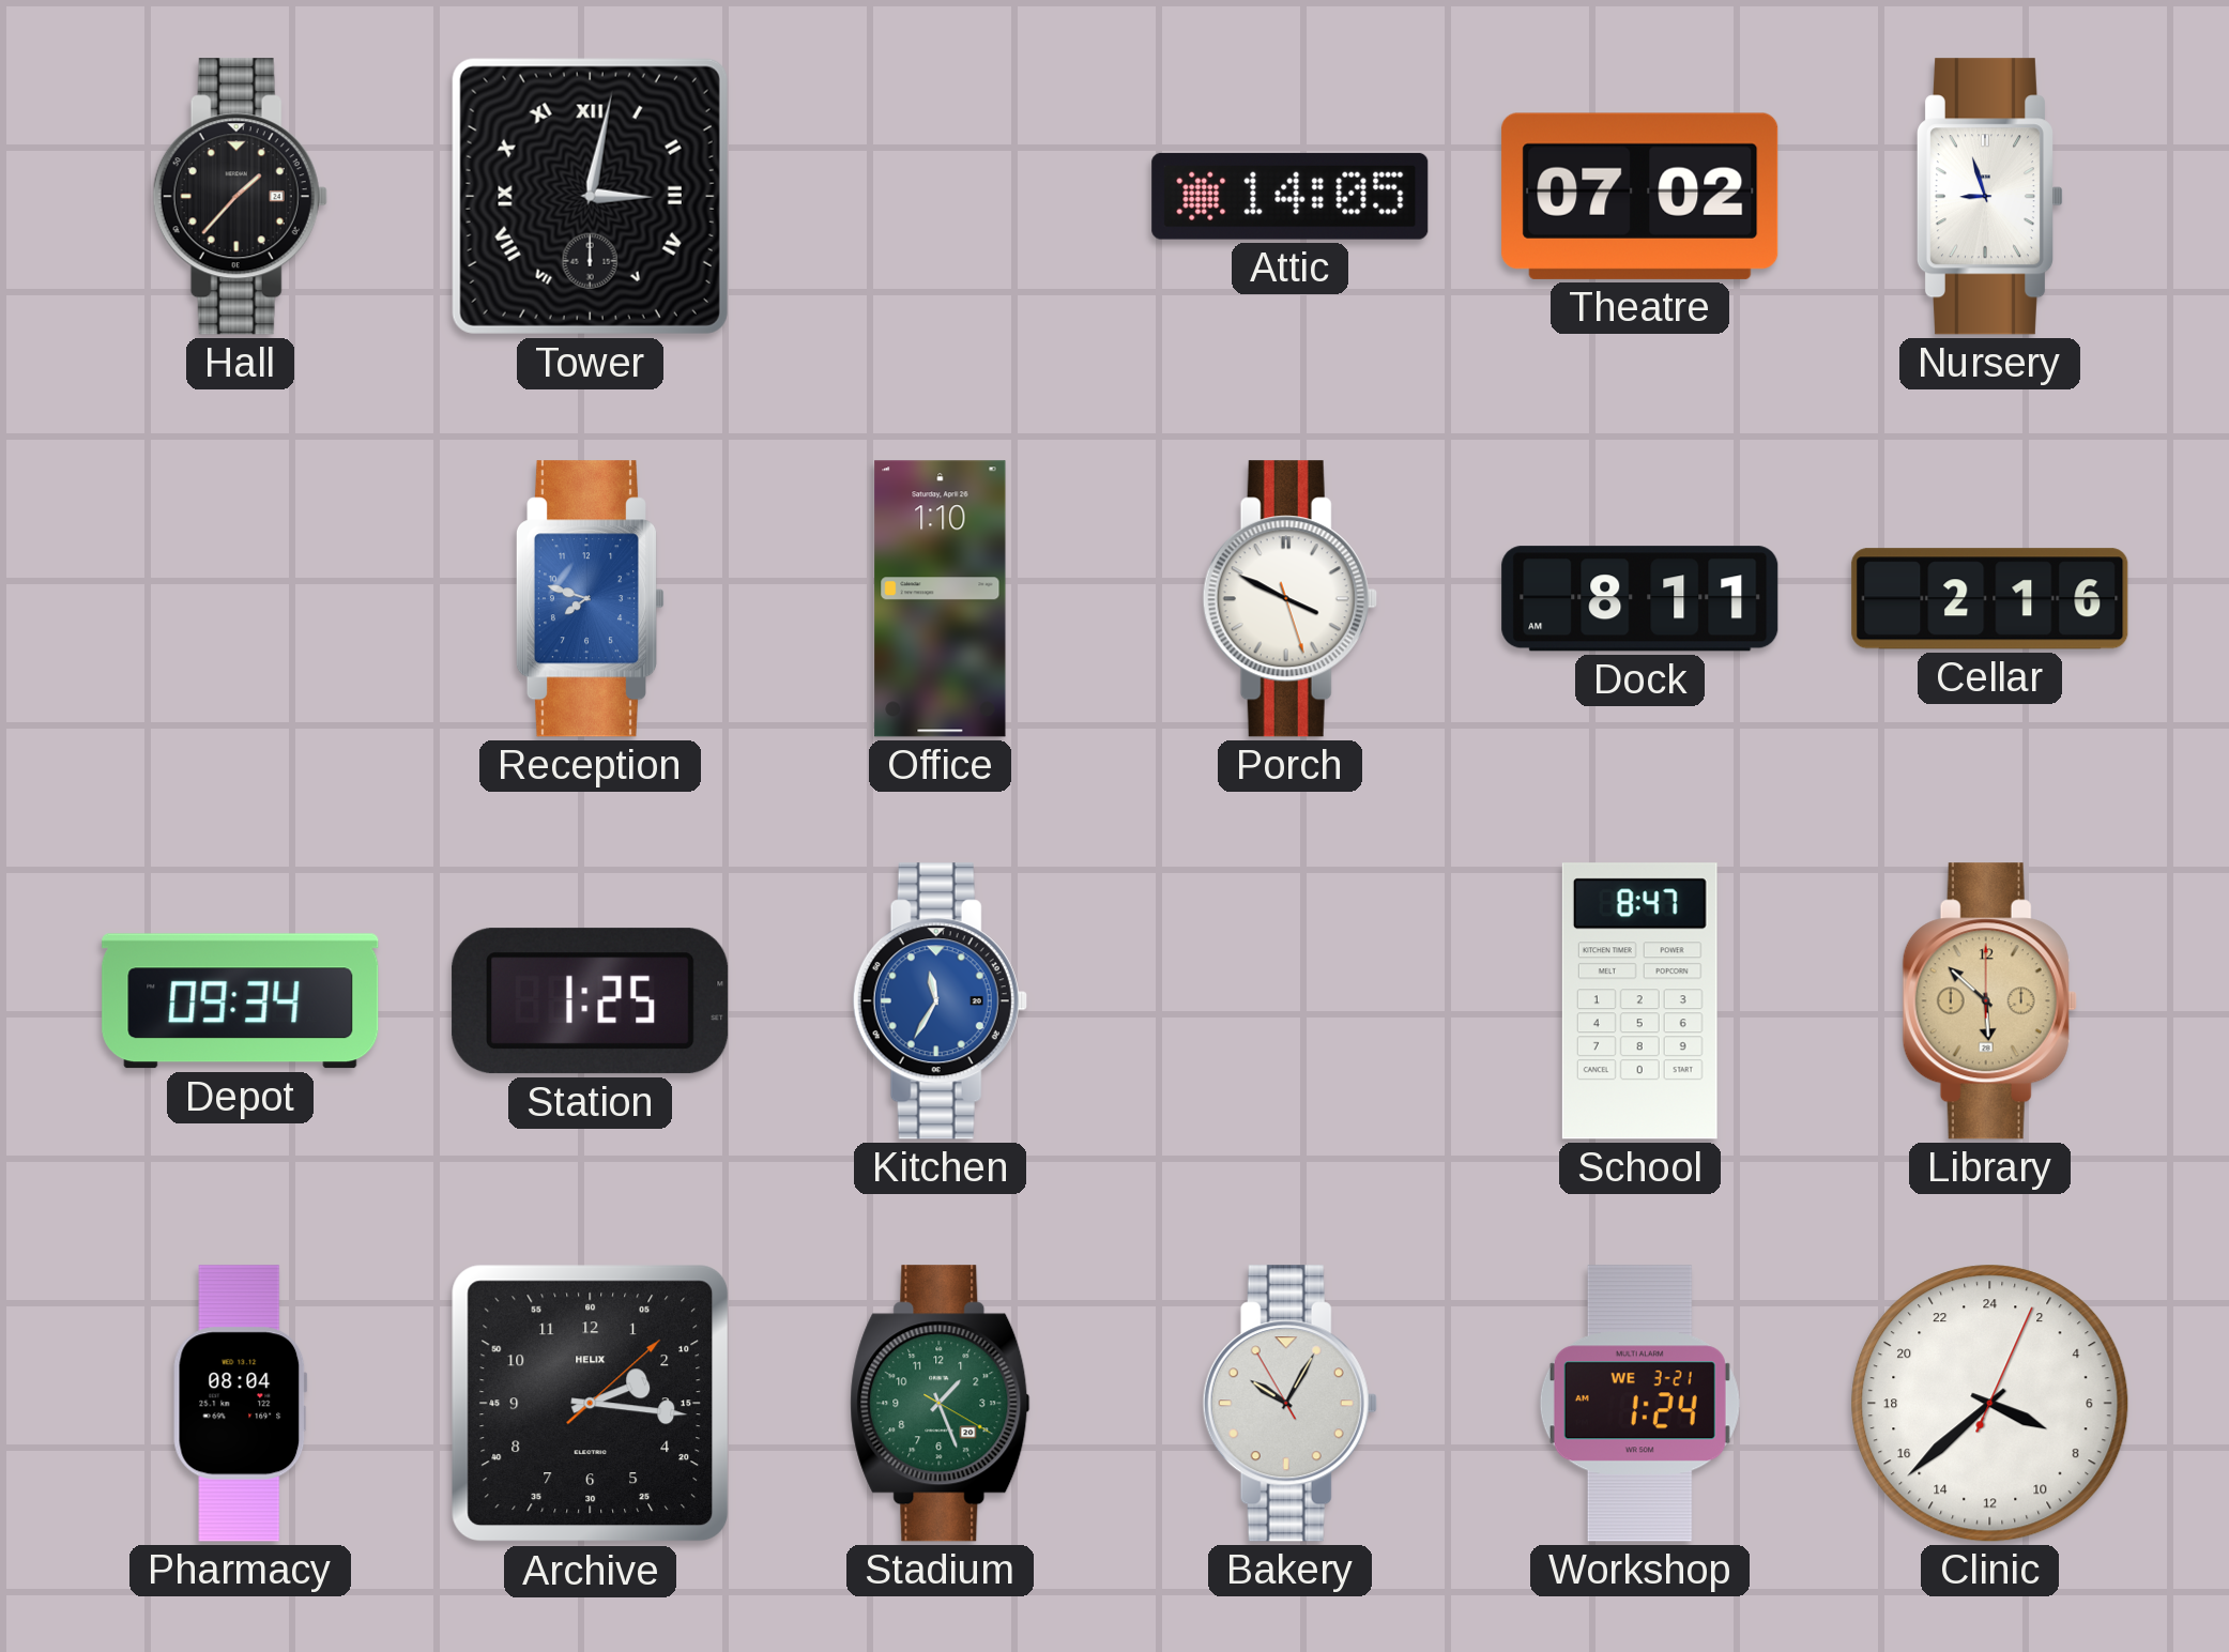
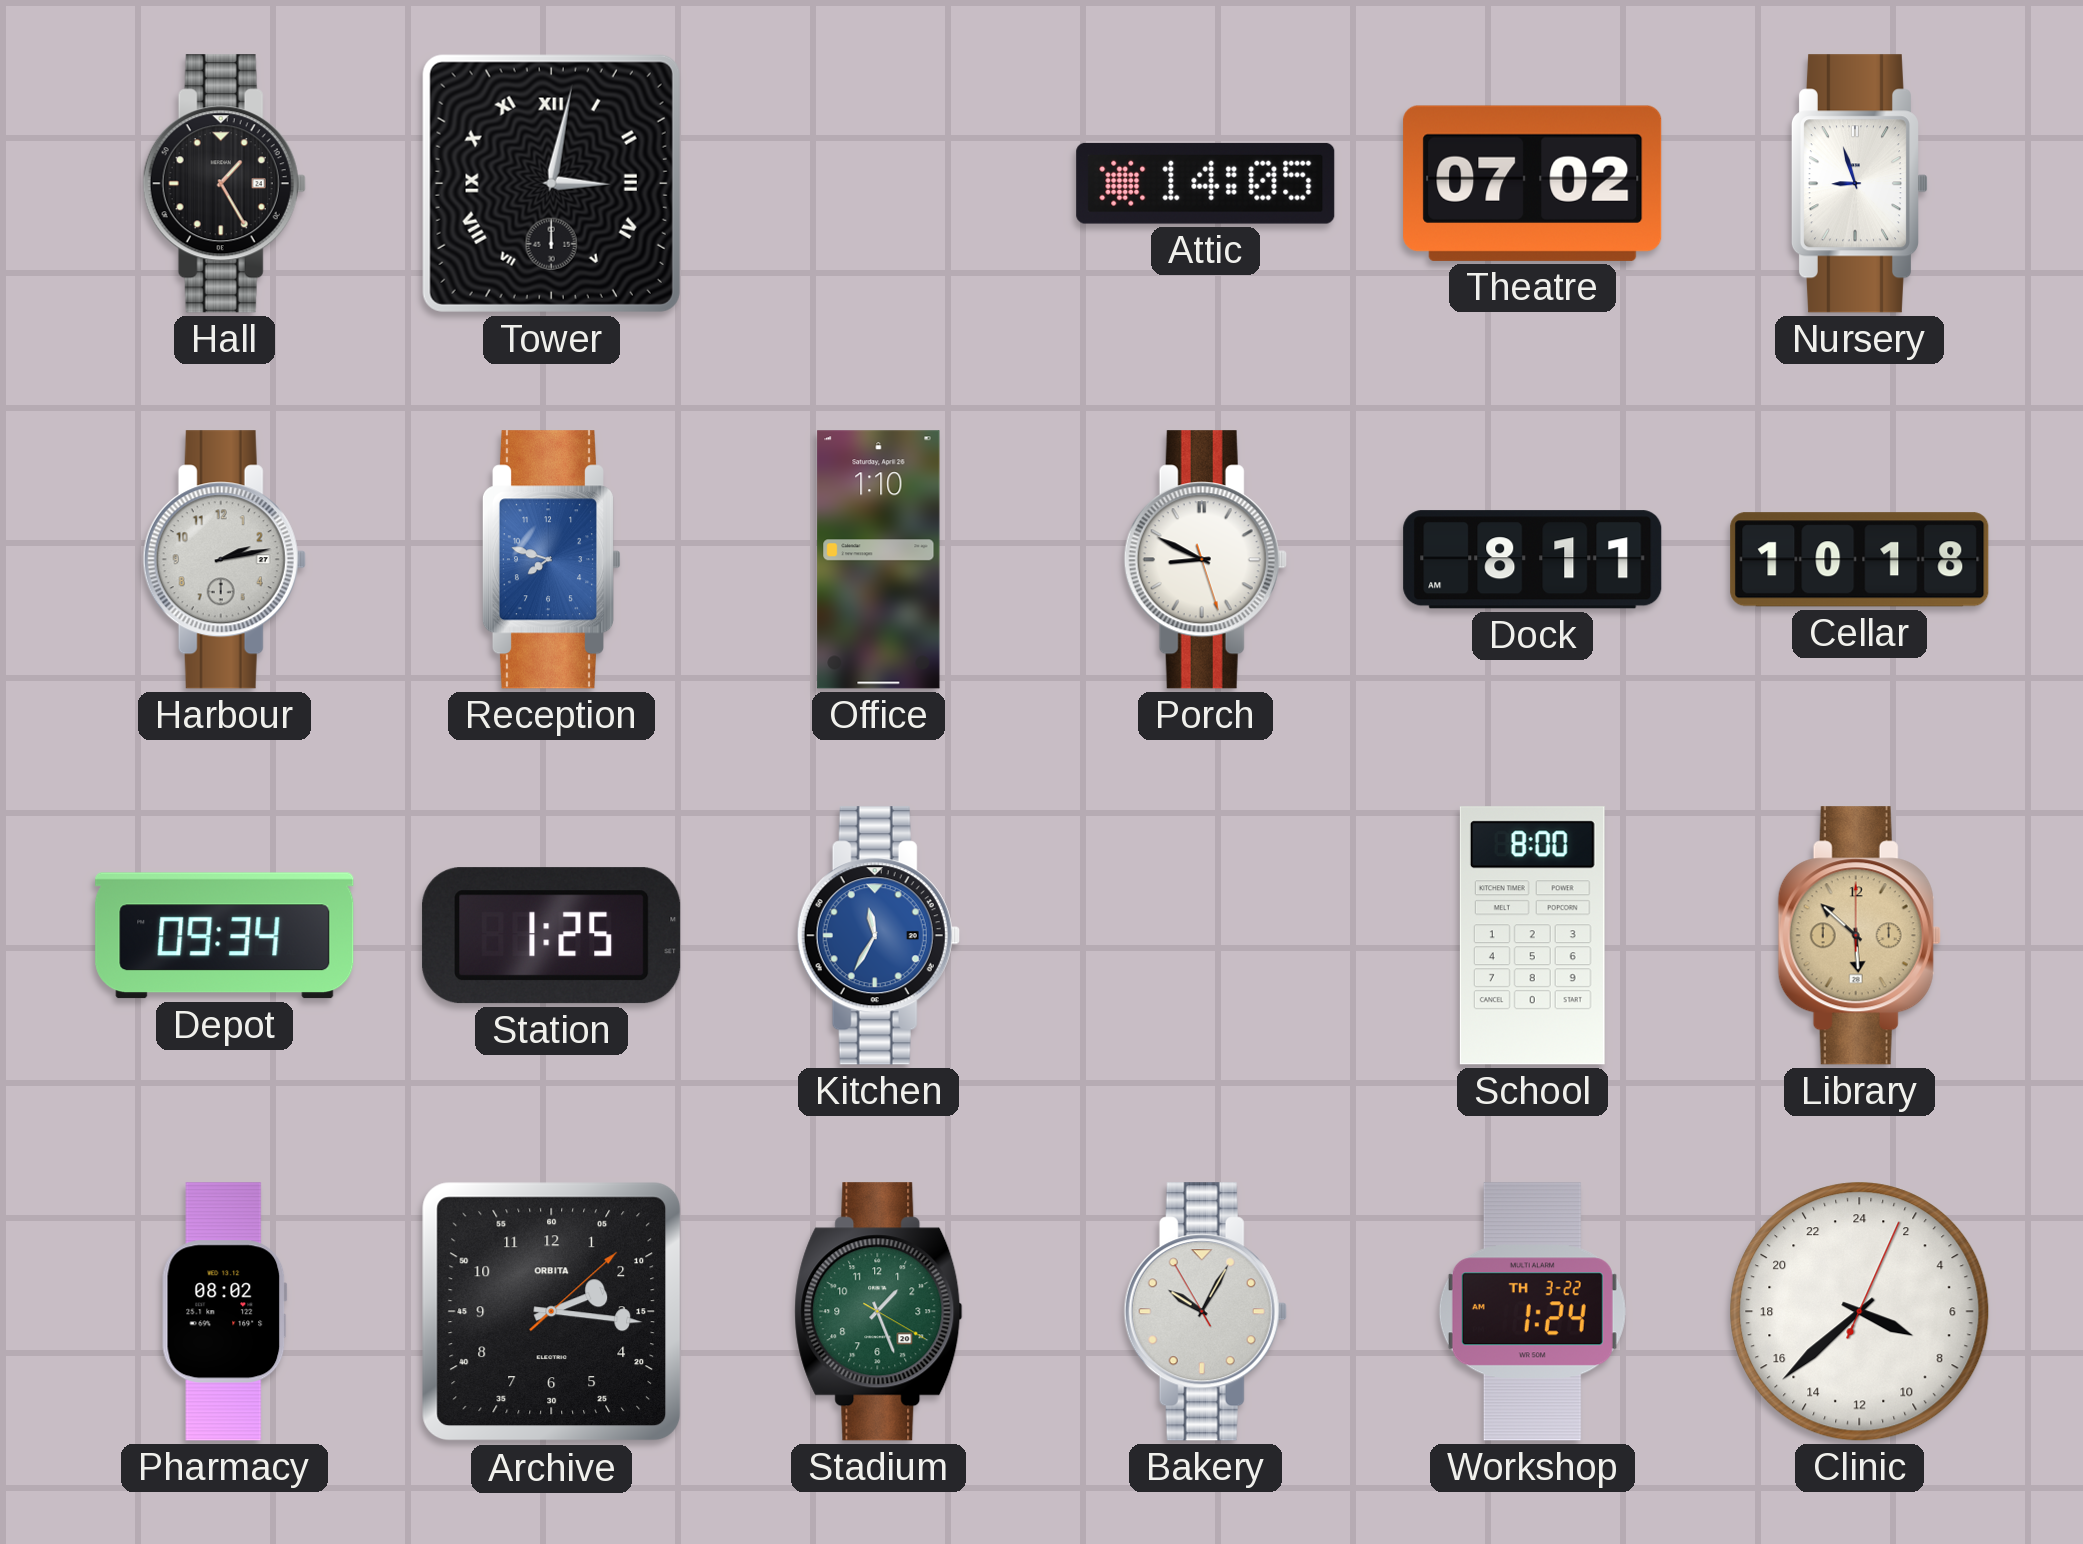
Hall: 1:37 -> 1:25 (224, 184)
Harbour: none -> 2:13 (224, 560)
Porch: 3:49 -> 8:49 (1205, 560)
Cellar: 2:16 -> 10:18 (1860, 560)
School: 8:47 -> 8:00 (1532, 936)
Pharmacy: 08:04 -> 08:02 (225, 1312)
Archive brand: HELIX -> ORBITA (552, 1312)
Workshop date: WE 3-21 -> TH 3-22 (1532, 1312)
